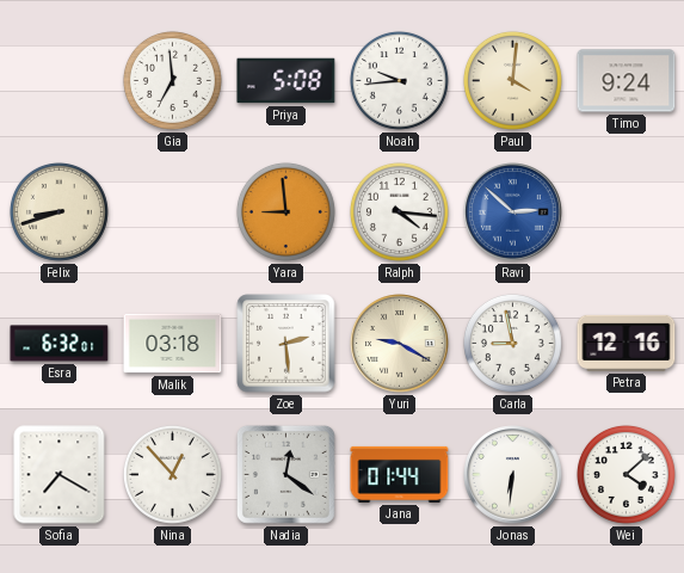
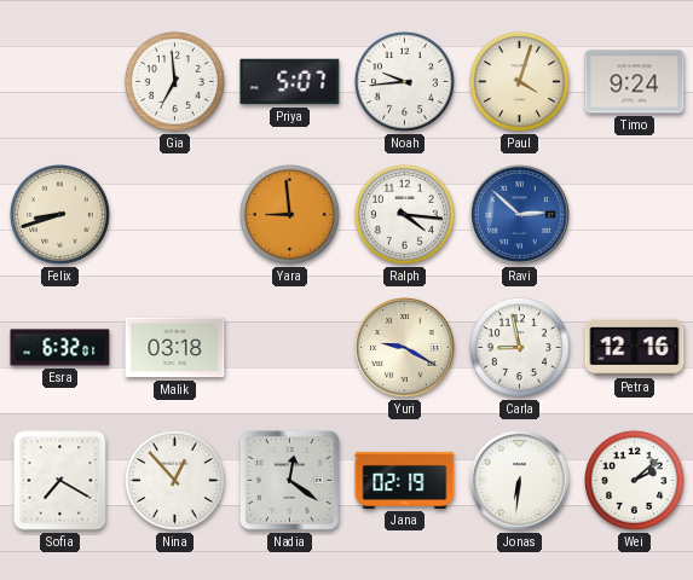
Priya: 5:08 -> 5:07 (290, 82)
Paul: 4:01 -> 4:03 (519, 81)
Zoe: 2:29 -> none (286, 344)
Jana: 01:44 -> 02:19 (405, 480)
Wei: 4:08 -> 2:08 (634, 480)
